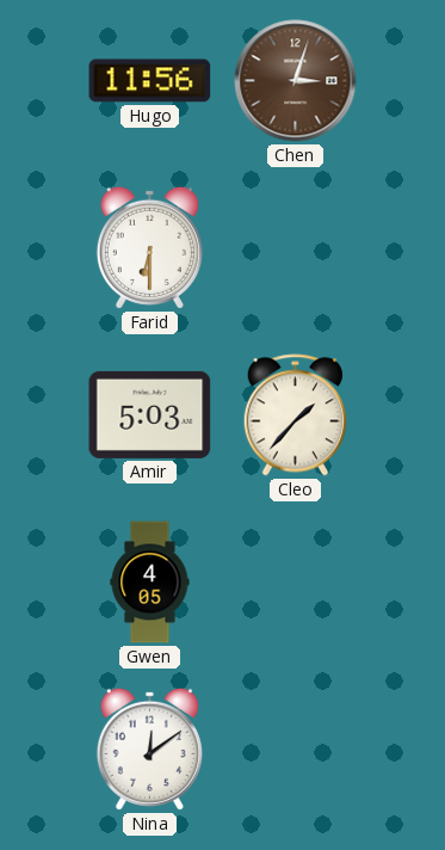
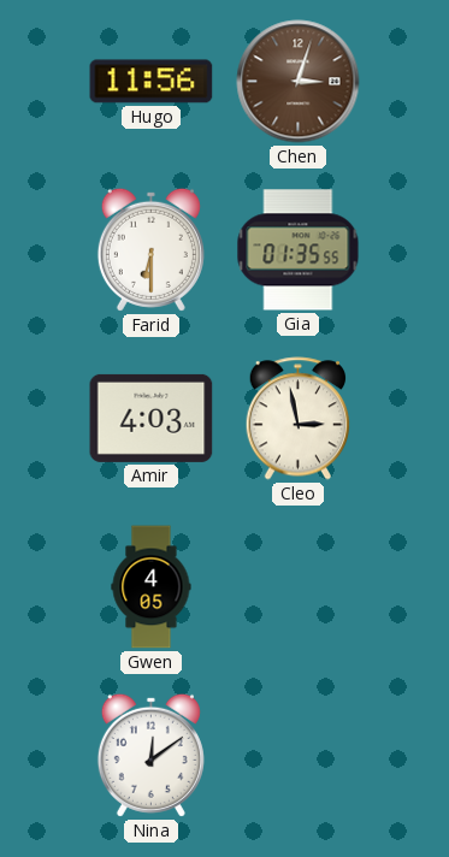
Gia: none -> 01:35 (299, 250)
Amir: 5:03 -> 4:03 (152, 418)
Cleo: 1:37 -> 2:58 (299, 419)
